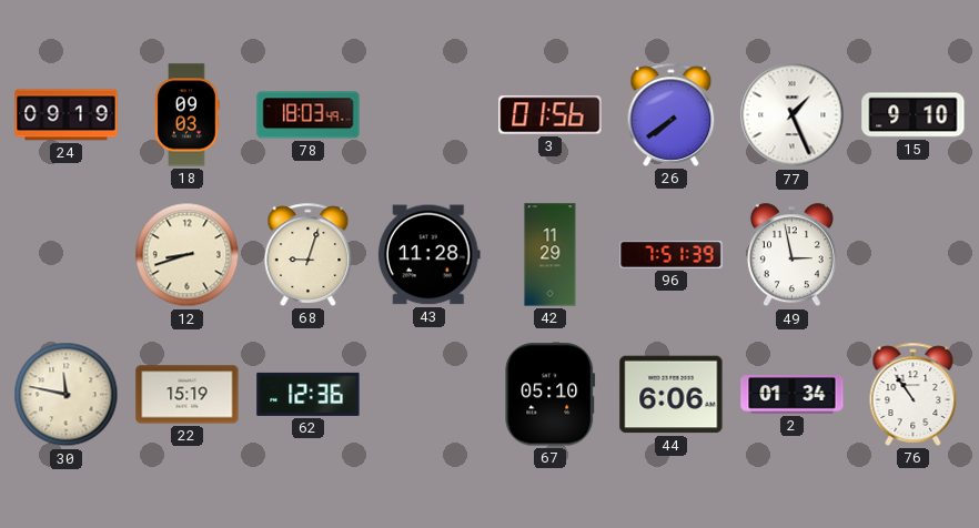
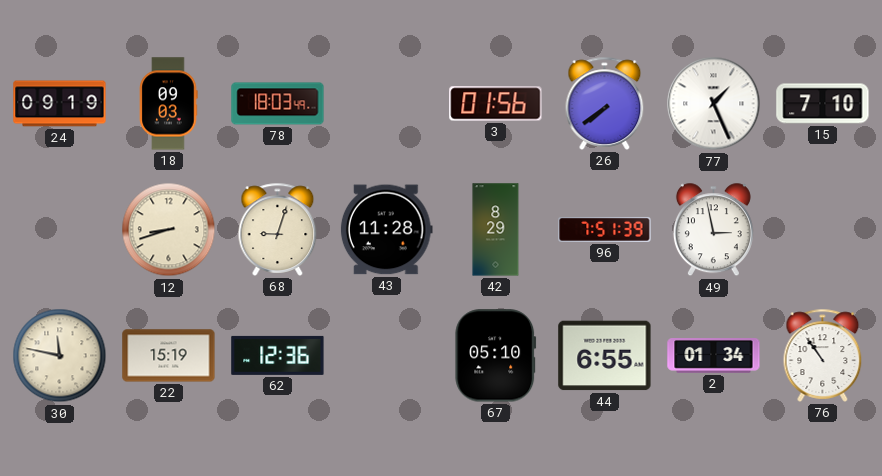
15: 9:10 -> 7:10 (823, 104)
42: 11:29 -> 8:29 (496, 230)
44: 6:06 -> 6:55 (605, 356)
